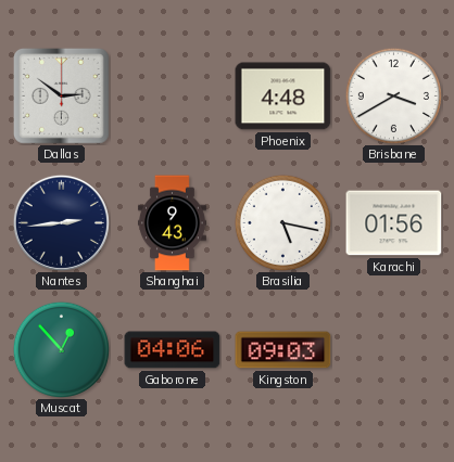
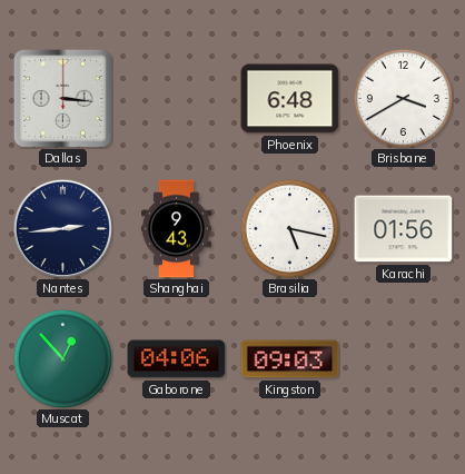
Dallas: 2:51 -> 3:16 (63, 99)
Phoenix: 4:48 -> 6:48 (290, 99)
